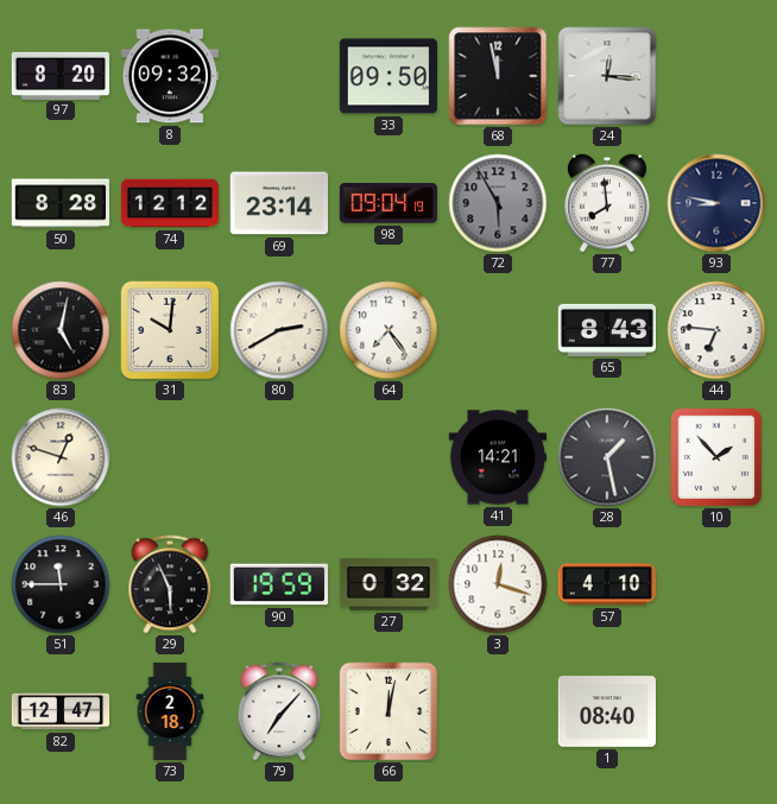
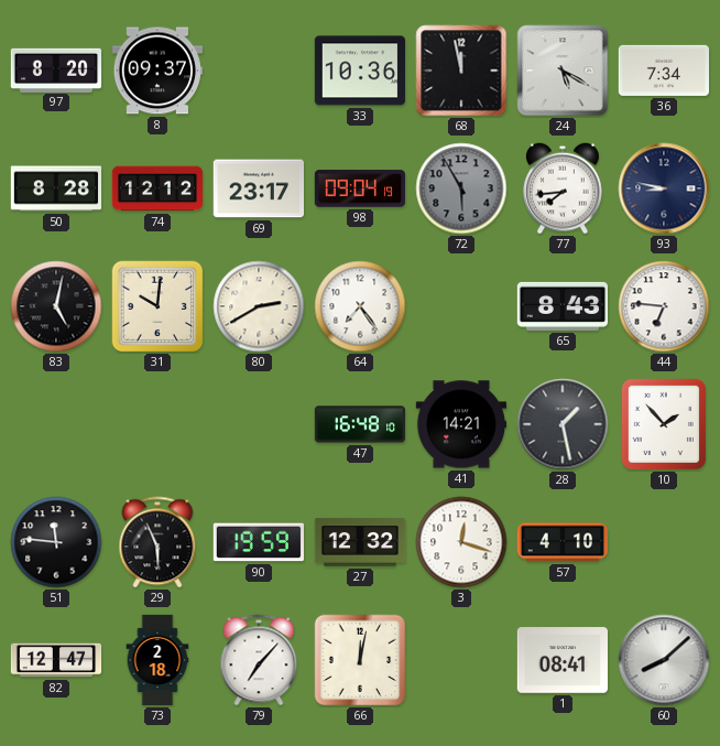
8: 09:32 -> 09:37 (156, 71)
33: 09:50 -> 10:36 (359, 71)
24: 12:16 -> 5:20 (563, 71)
36: none -> 7:34 (663, 71)
69: 23:14 -> 23:17 (258, 188)
77: 7:59 -> 7:44 (563, 188)
46: 12:48 -> none (61, 457)
47: none -> 16:48 (360, 424)
51: 11:45 -> 11:46 (56, 542)
27: 0:32 -> 12:32 (360, 542)
1: 08:40 -> 08:41 (561, 660)
60: none -> 8:08 (664, 660)
